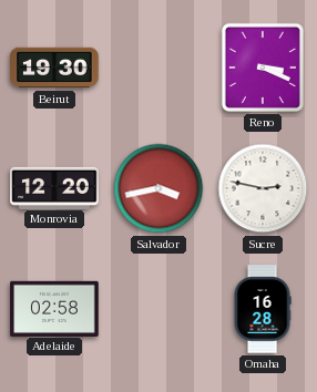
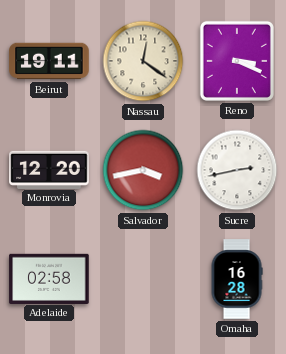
Beirut: 19:30 -> 19:11 (49, 61)
Nassau: none -> 12:21 (143, 61)
Sucre: 2:47 -> 2:43 (237, 170)
